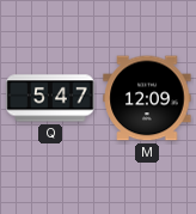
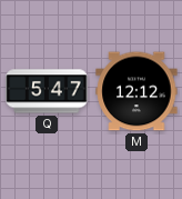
M: 12:09 -> 12:12 (136, 91)
